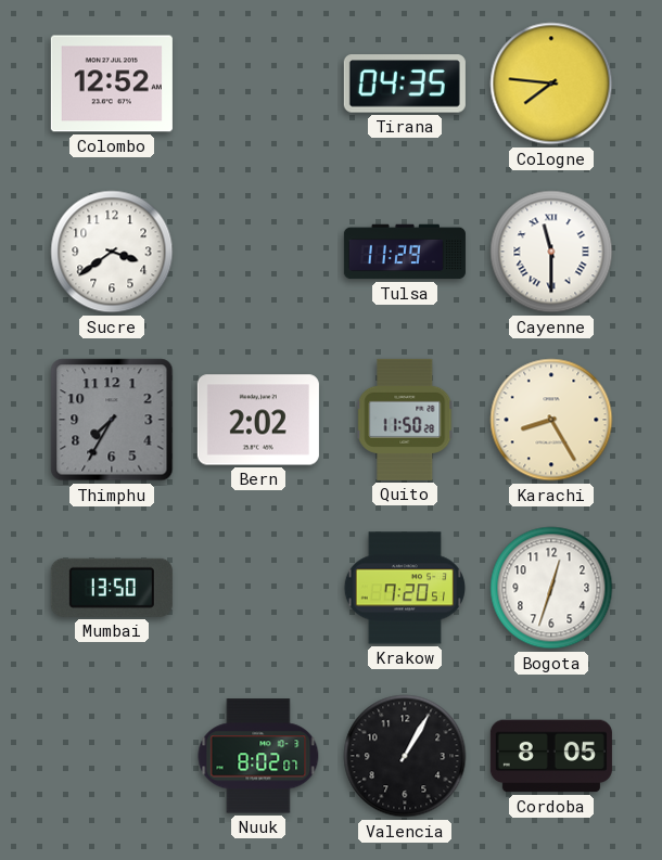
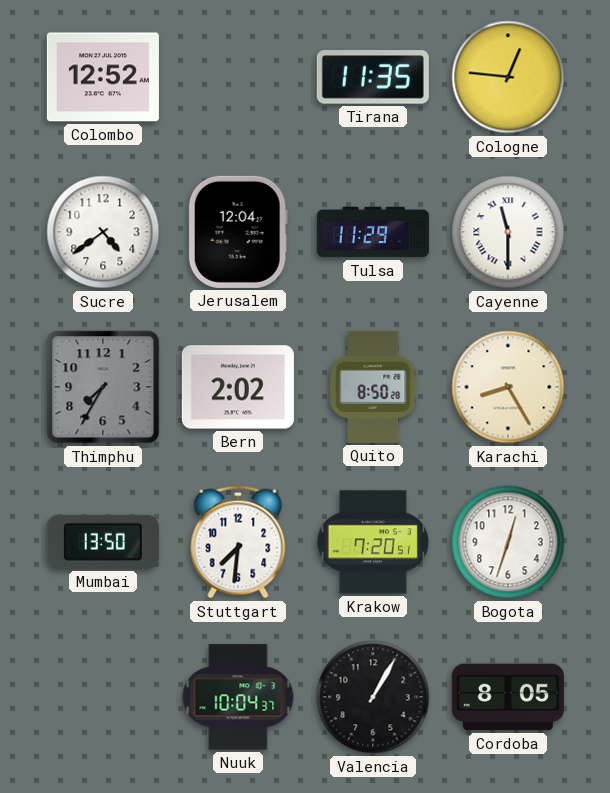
Tirana: 04:35 -> 11:35 (373, 77)
Cologne: 7:46 -> 12:46 (508, 77)
Sucre: 3:39 -> 4:39 (103, 232)
Jerusalem: none -> 12:04 (238, 232)
Quito: 11:50 -> 8:50 (373, 387)
Stuttgart: none -> 7:31 (238, 542)
Nuuk: 8:02 -> 10:04 (238, 697)
